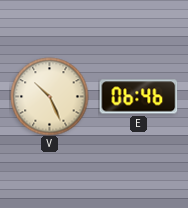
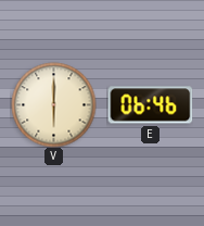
V: 10:26 -> 6:00 (53, 104)
